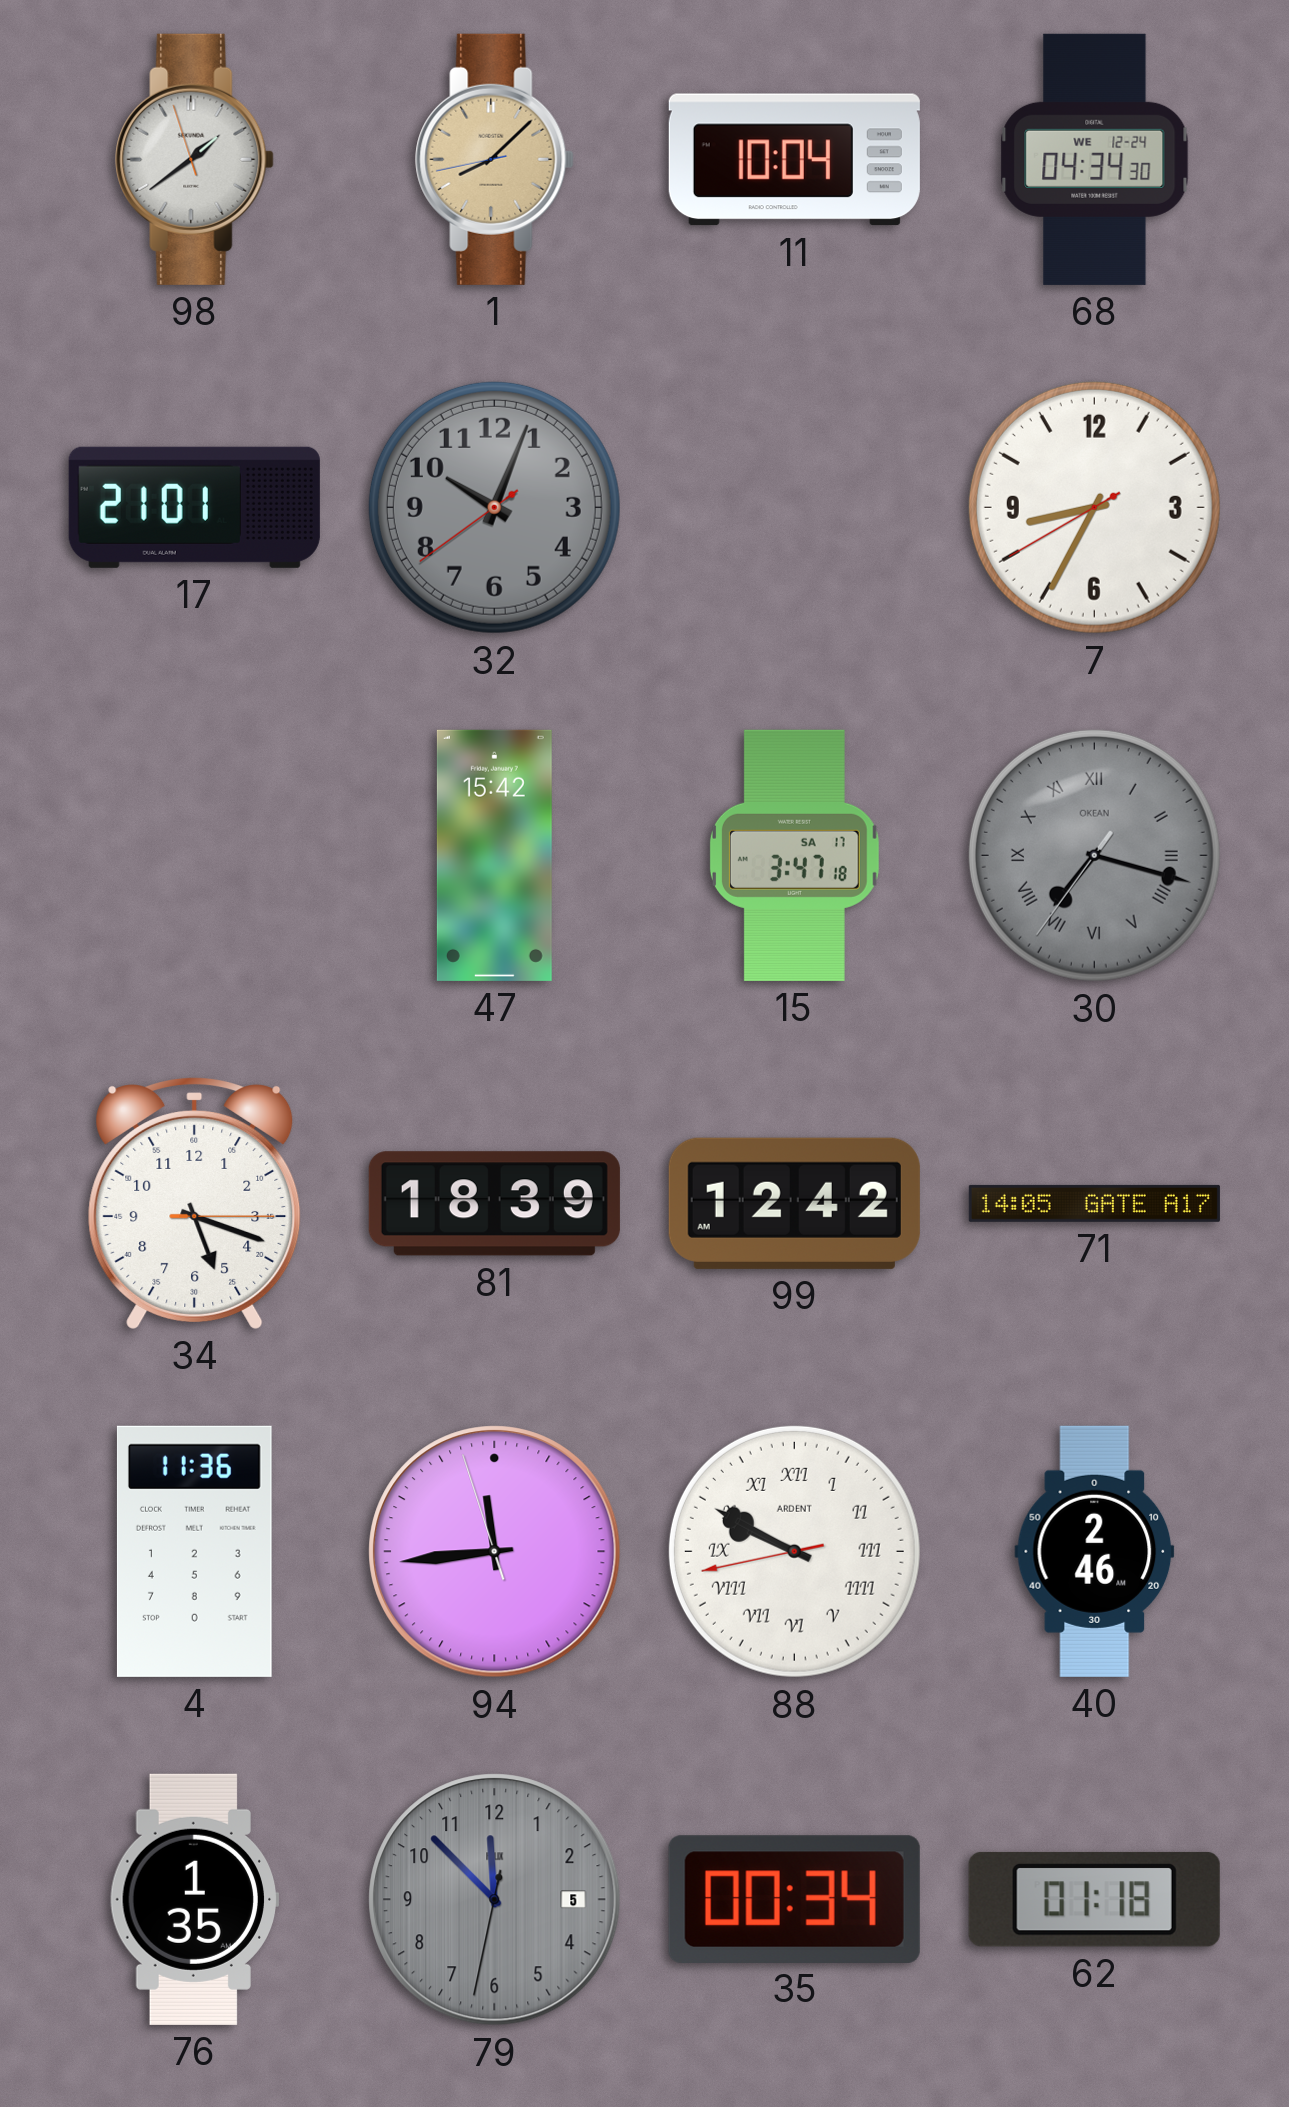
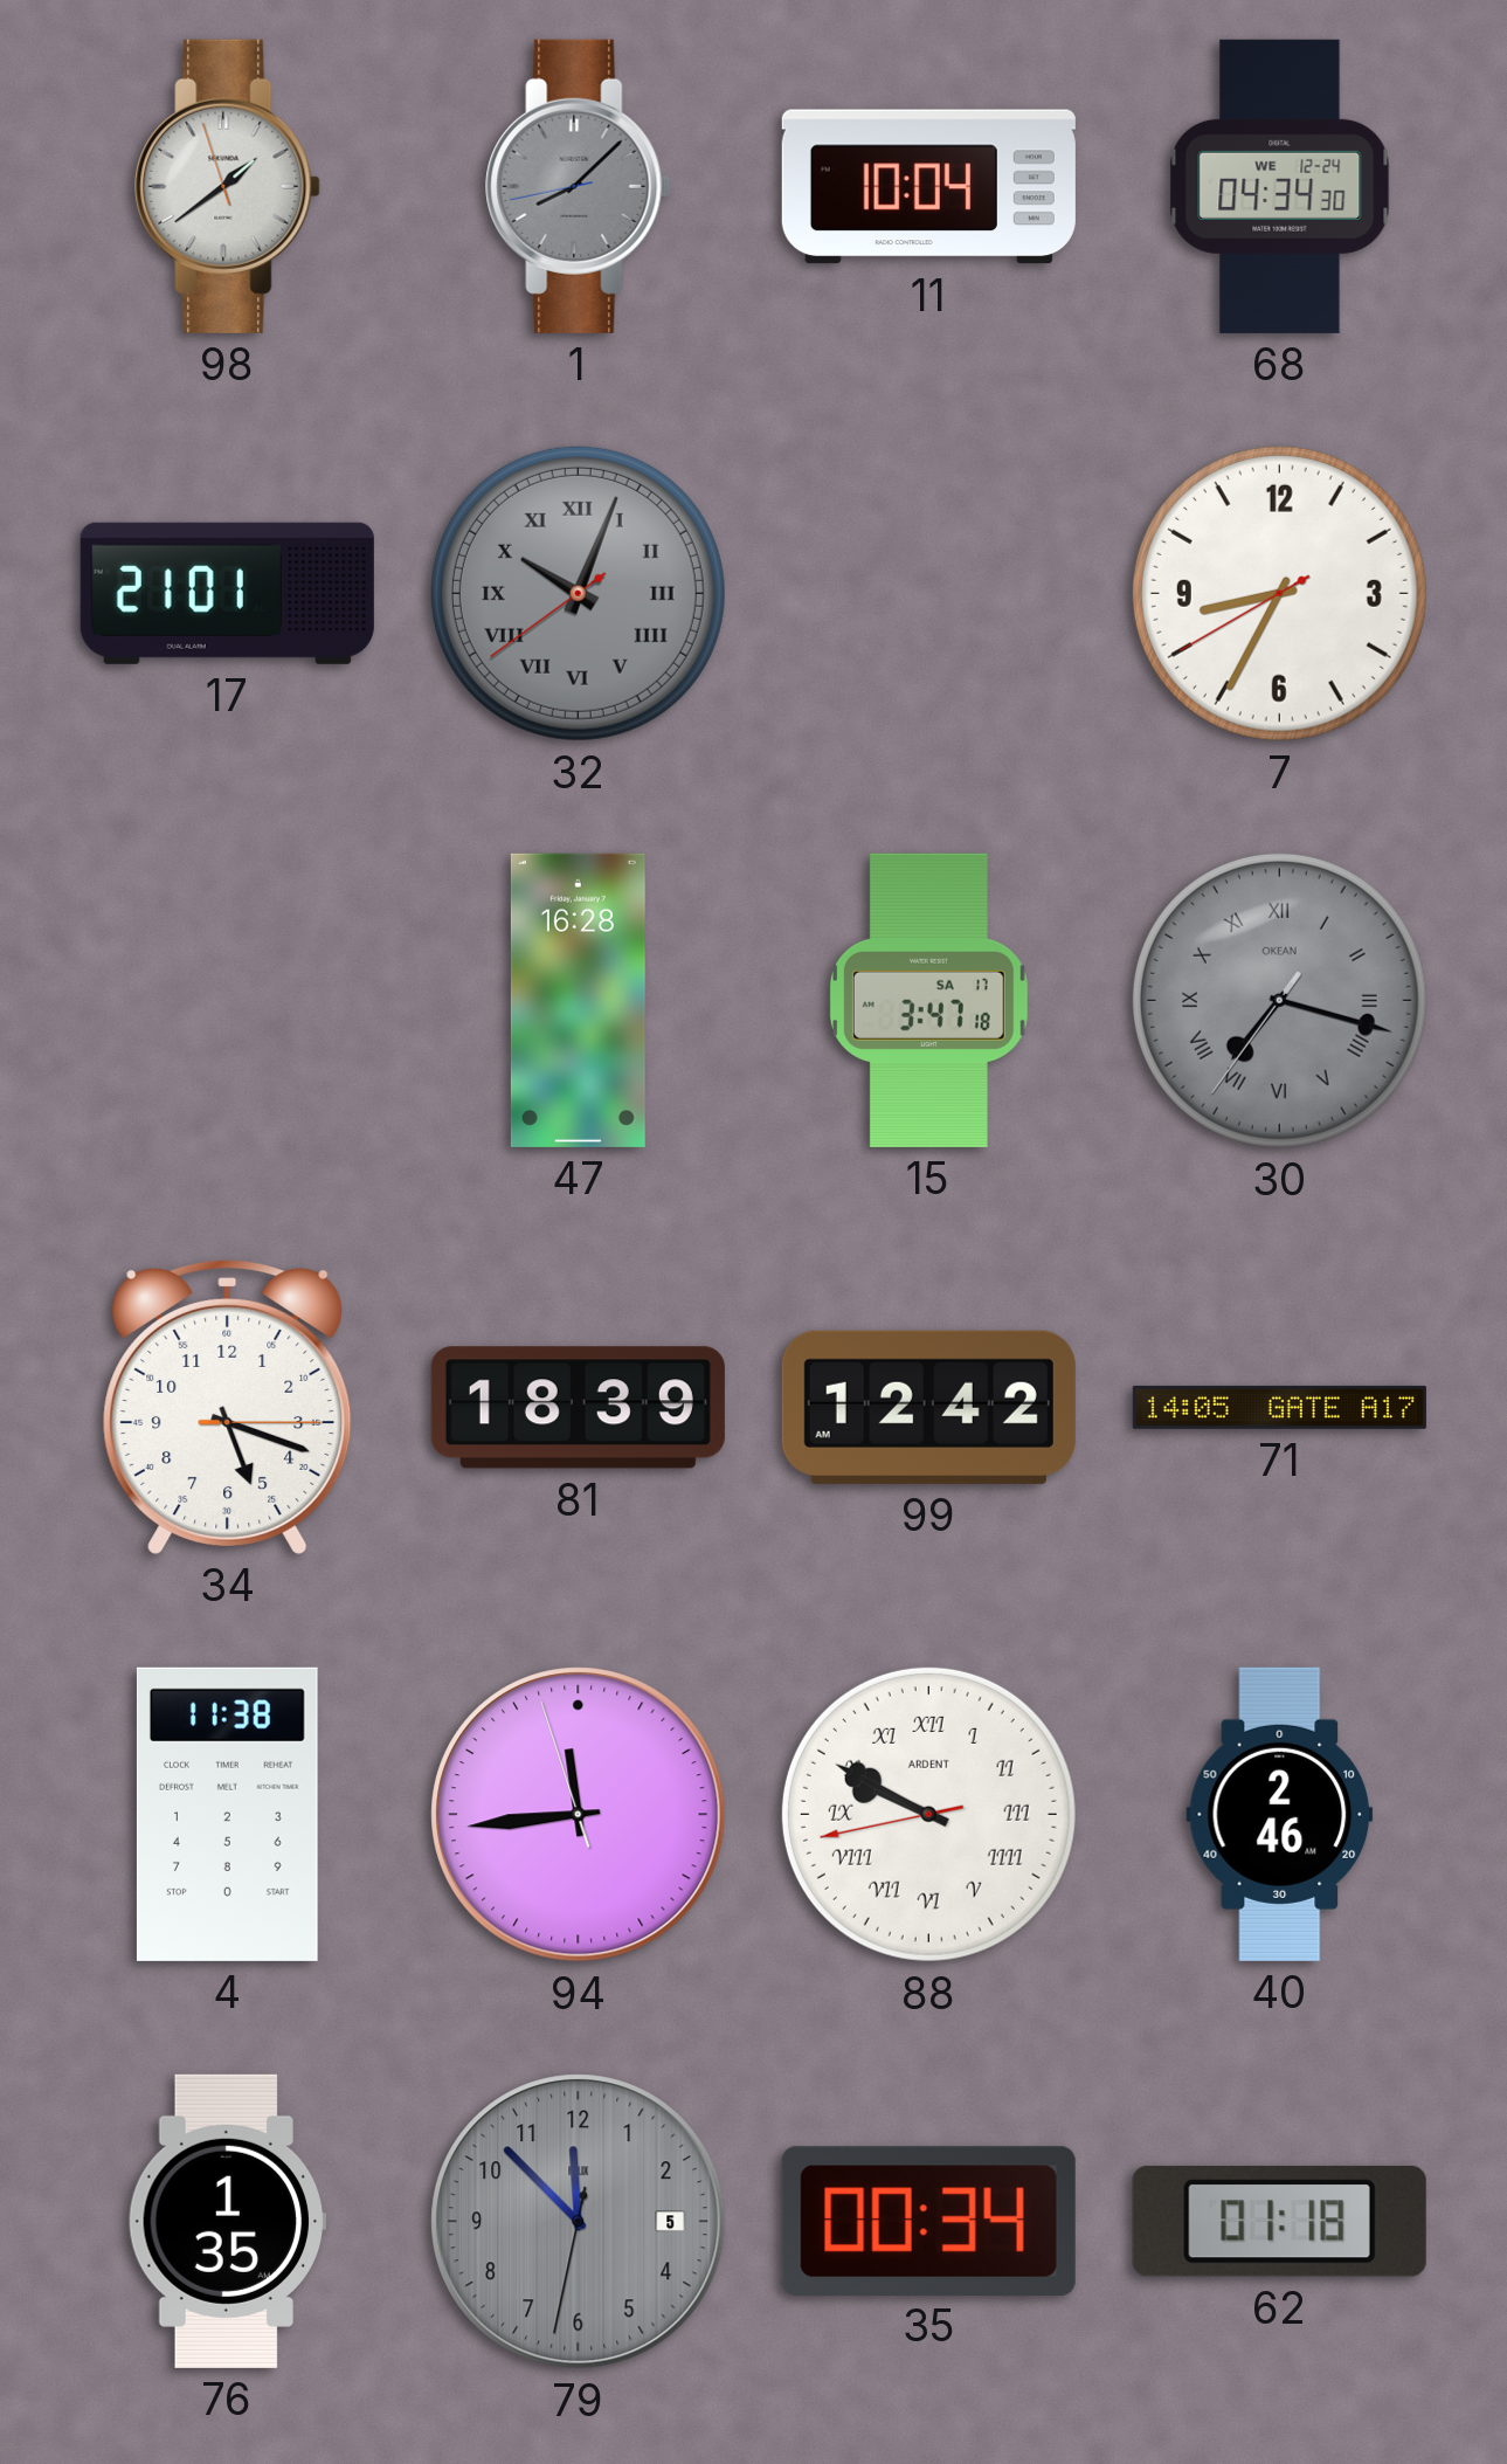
1 dial: champagne -> grey (579, 186)
32 numerals: Arabic -> Roman (578, 593)
47: 15:42 -> 16:28 (578, 1000)
4: 11:36 -> 11:38 (227, 1814)
